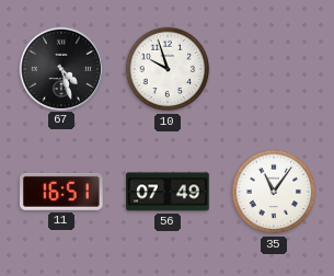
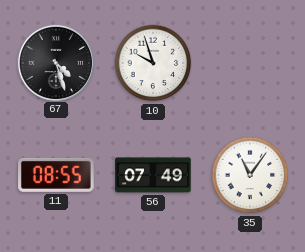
11: 16:51 -> 08:55 (56, 175)
